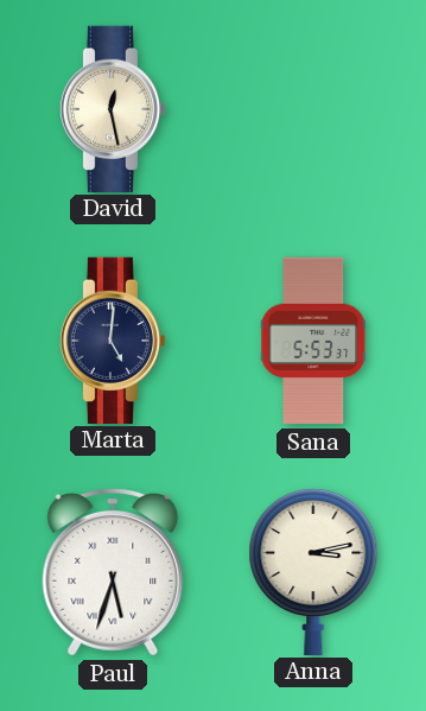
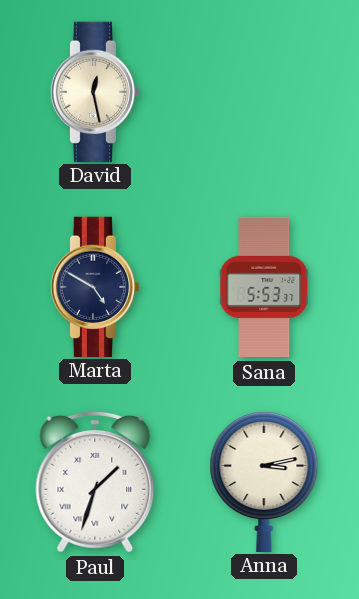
Marta: 5:01 -> 4:50 (95, 286)
Paul: 5:33 -> 1:33 (95, 482)
